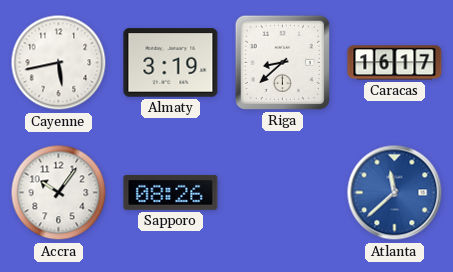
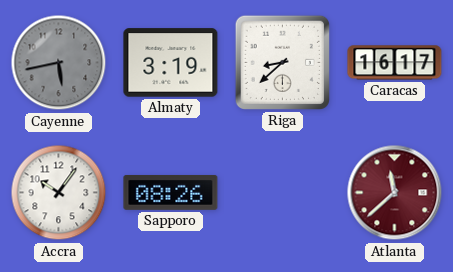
Cayenne dial: white -> grey (59, 63)
Atlanta dial: blue -> burgundy (395, 193)
